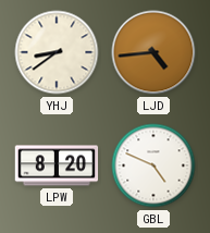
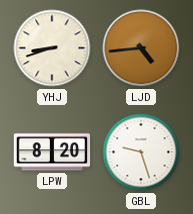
YHJ: 8:39 -> 8:42 (52, 48)
GBL: 4:49 -> 9:27 (141, 152)
